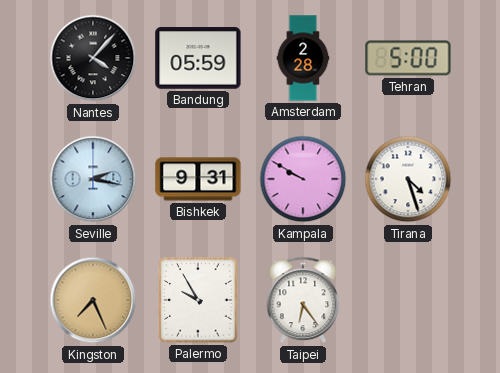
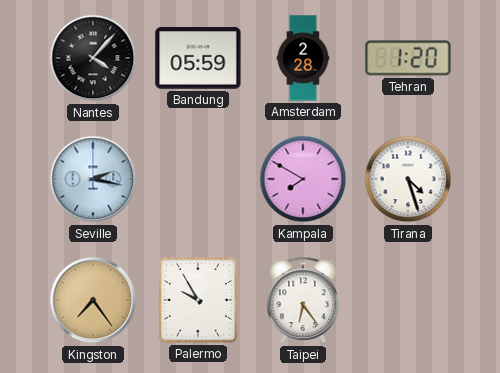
Tehran: 5:00 -> 1:20 (408, 58)
Bishkek: 9:31 -> none (198, 179)
Kampala: 9:50 -> 7:50 (303, 179)
Kingston: 7:26 -> 7:24 (93, 300)
